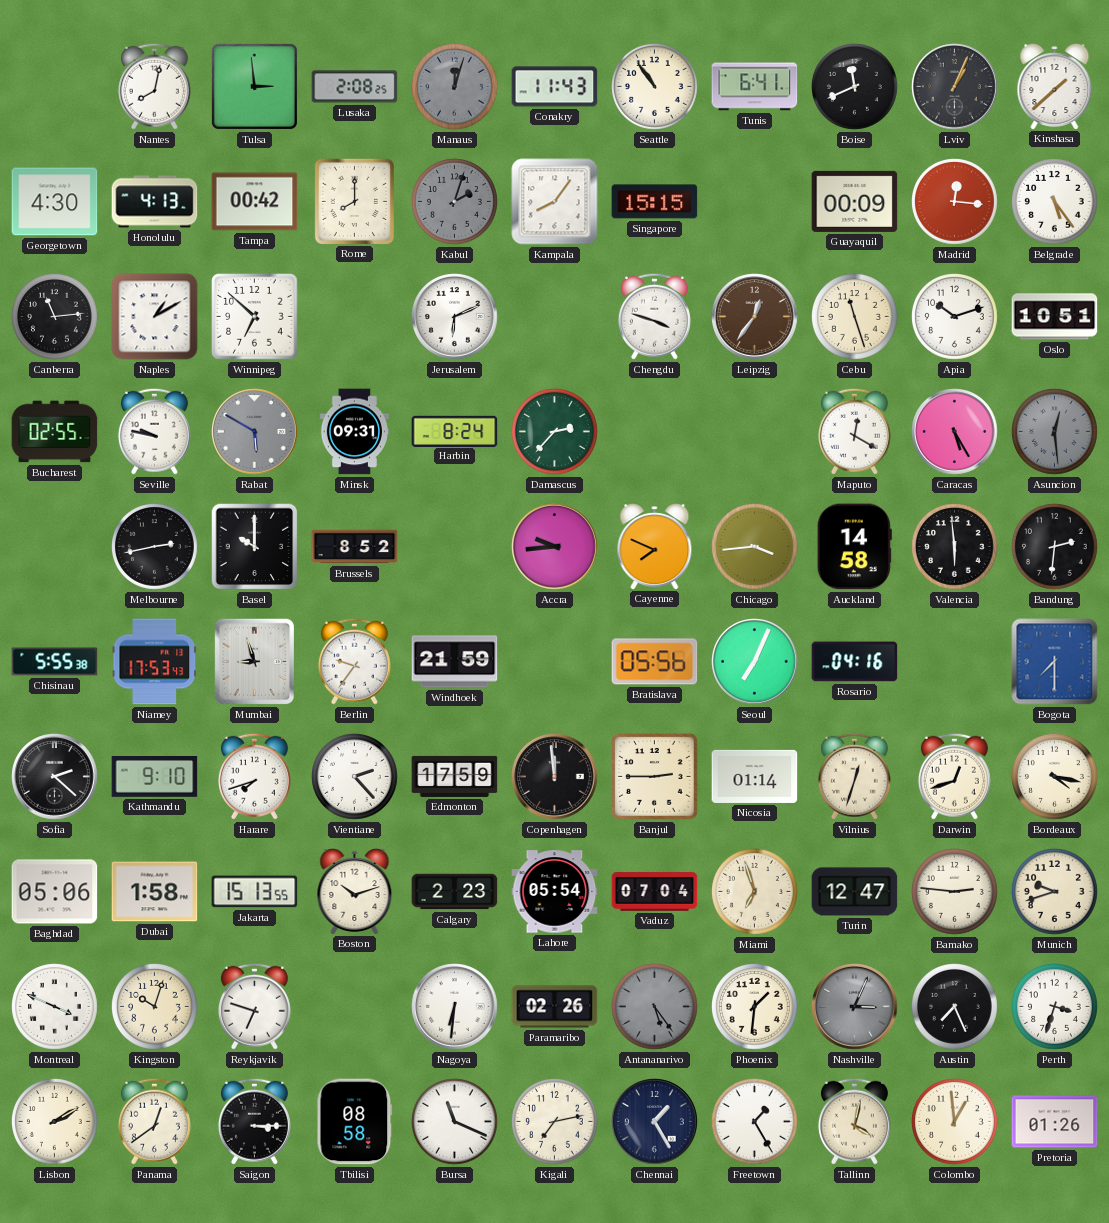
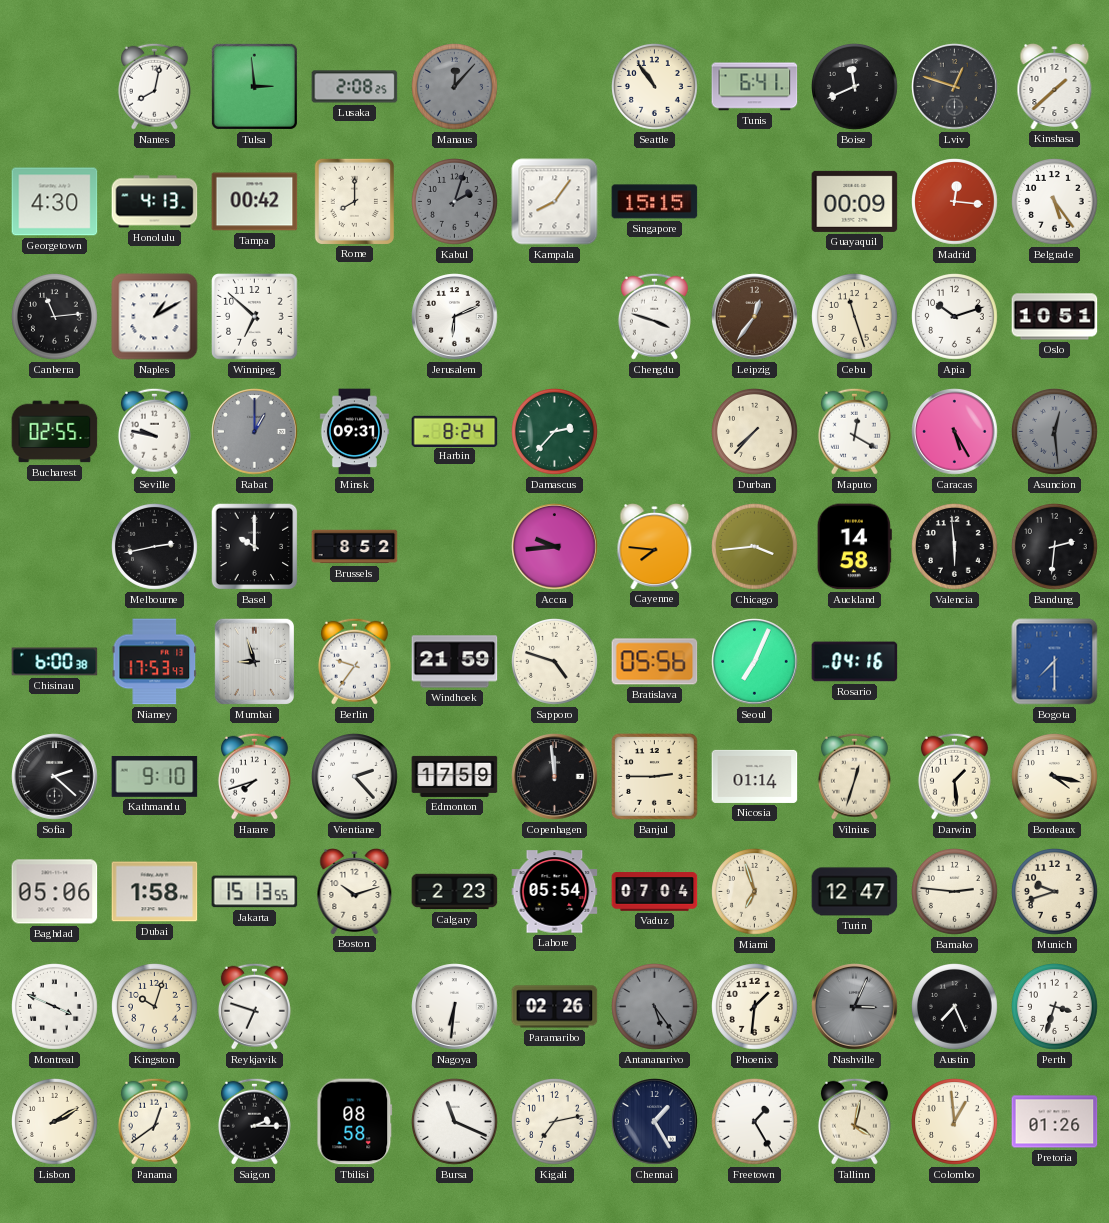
Manaus: 12:03 -> 12:07 (455, 87)
Conakry: 11:43 -> none (555, 87)
Lviv: 1:04 -> 12:48 (955, 87)
Rabat: 5:50 -> 1:00 (255, 432)
Durban: none -> 7:37 (755, 432)
Cayenne: 7:49 -> 7:46 (655, 547)
Chisinau: 5:55 -> 6:00 (55, 662)
Sapporo: none -> 4:48 (555, 662)
Darwin: 12:42 -> 1:29 (954, 776)
Saigon: 3:15 -> 2:15 (254, 1121)
